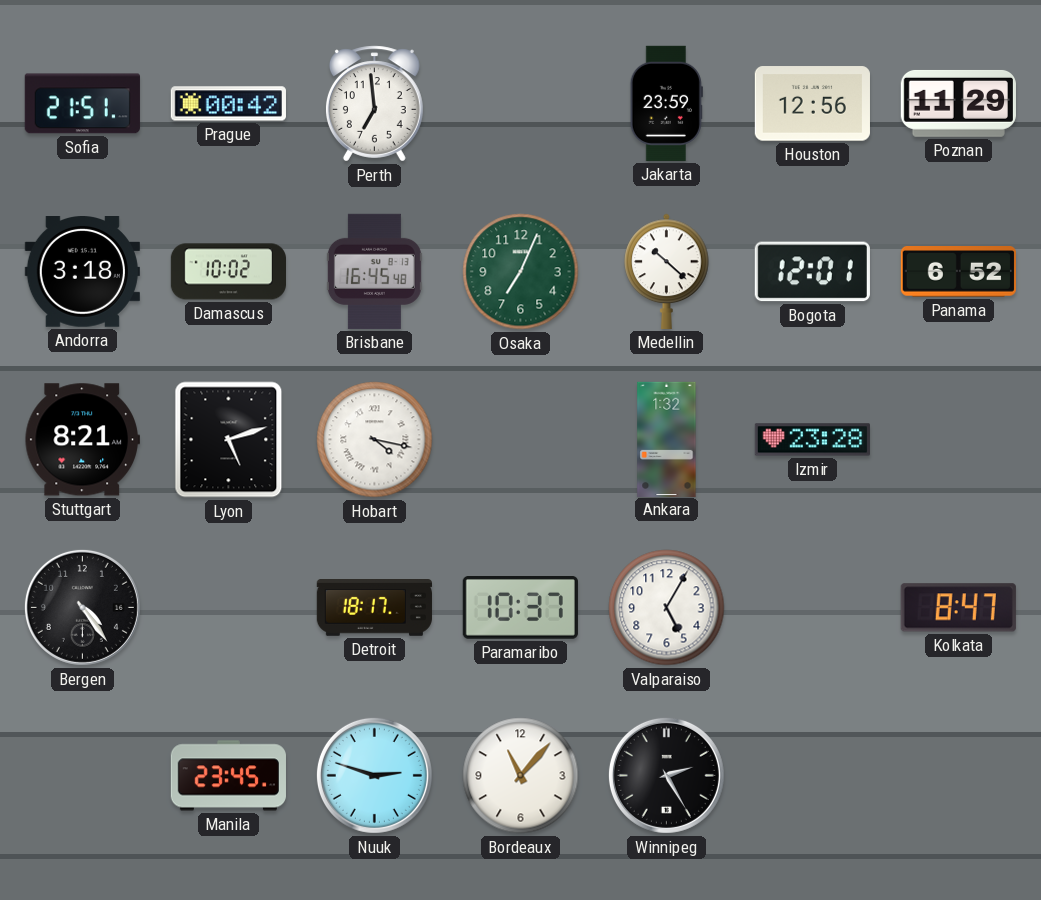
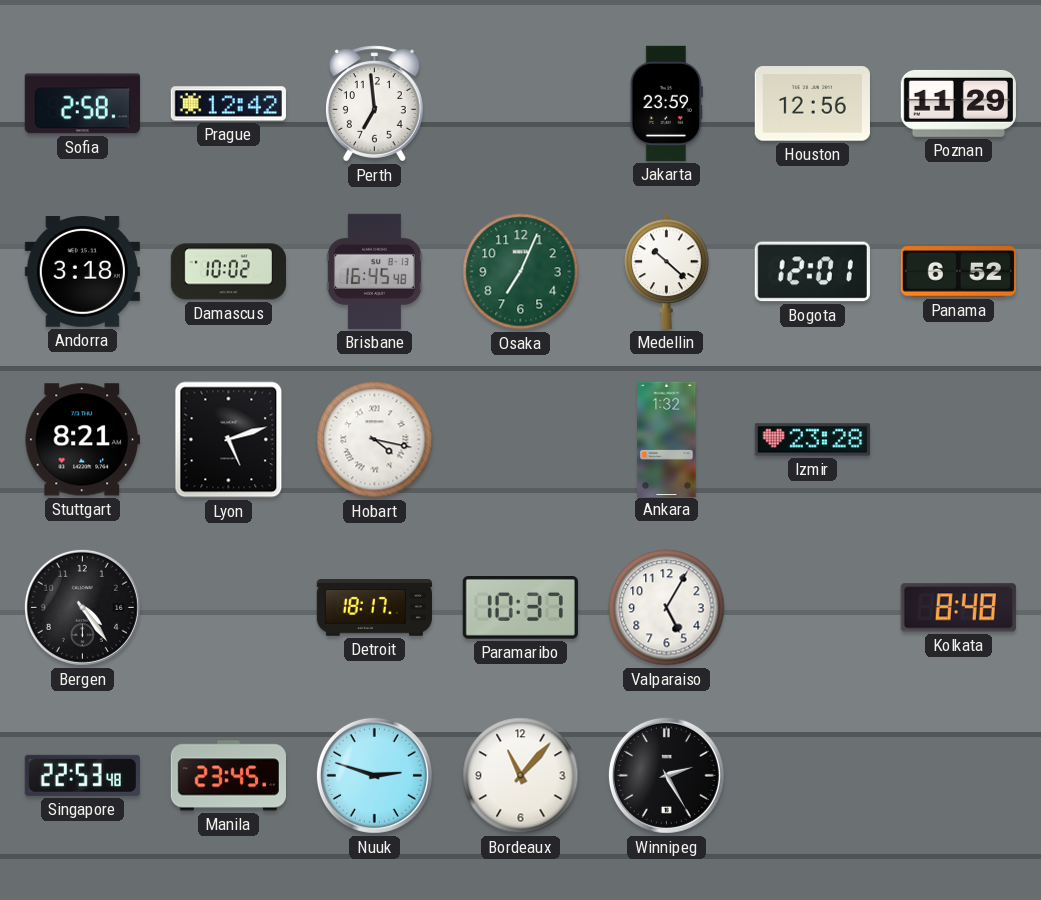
Sofia: 21:51 -> 2:58 (82, 104)
Prague: 00:42 -> 12:42 (228, 104)
Kolkata: 8:47 -> 8:48 (958, 608)
Singapore: none -> 22:53 (82, 775)
